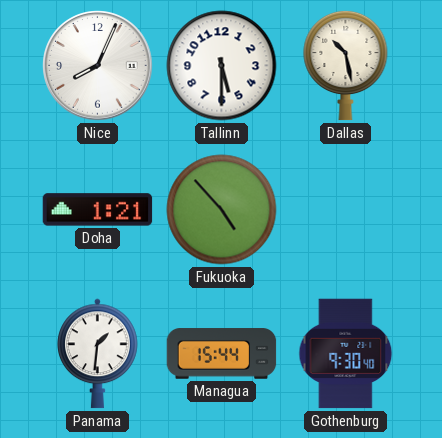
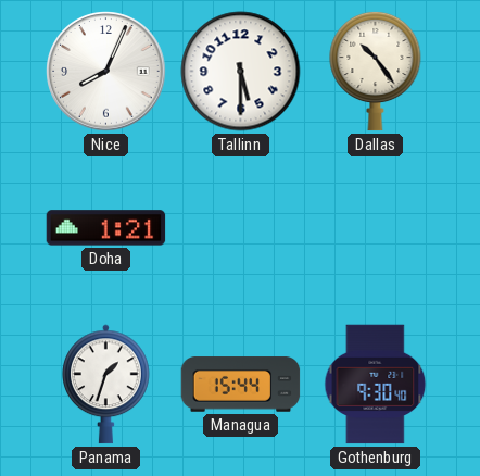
Dallas: 10:28 -> 10:24 (376, 71)
Fukuoka: 4:53 -> none (222, 210)
Panama: 1:31 -> 1:33 (106, 385)
